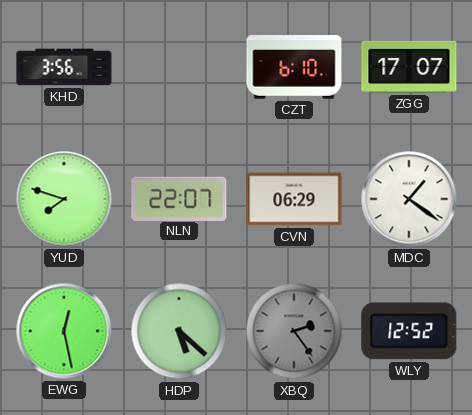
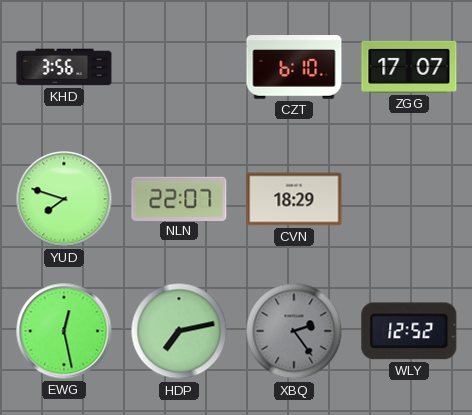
CVN: 06:29 -> 18:29 (294, 199)
MDC: 1:21 -> none (409, 199)
HDP: 5:22 -> 7:13 (179, 331)
